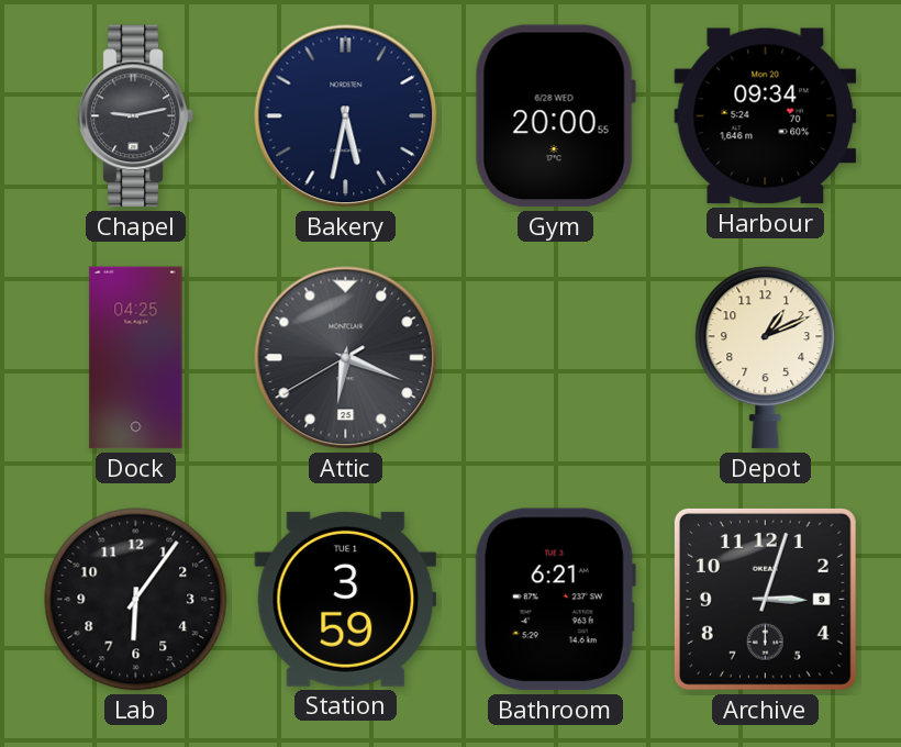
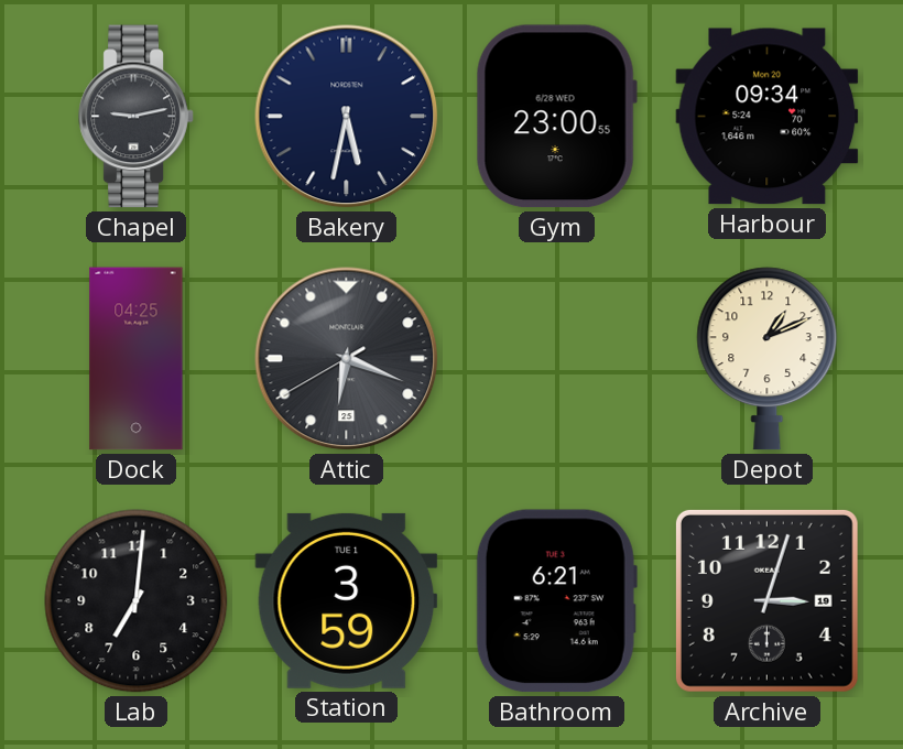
Gym: 20:00 -> 23:00 (556, 117)
Lab: 6:06 -> 7:01 (137, 601)
Archive date: 9 -> 19 (766, 600)
